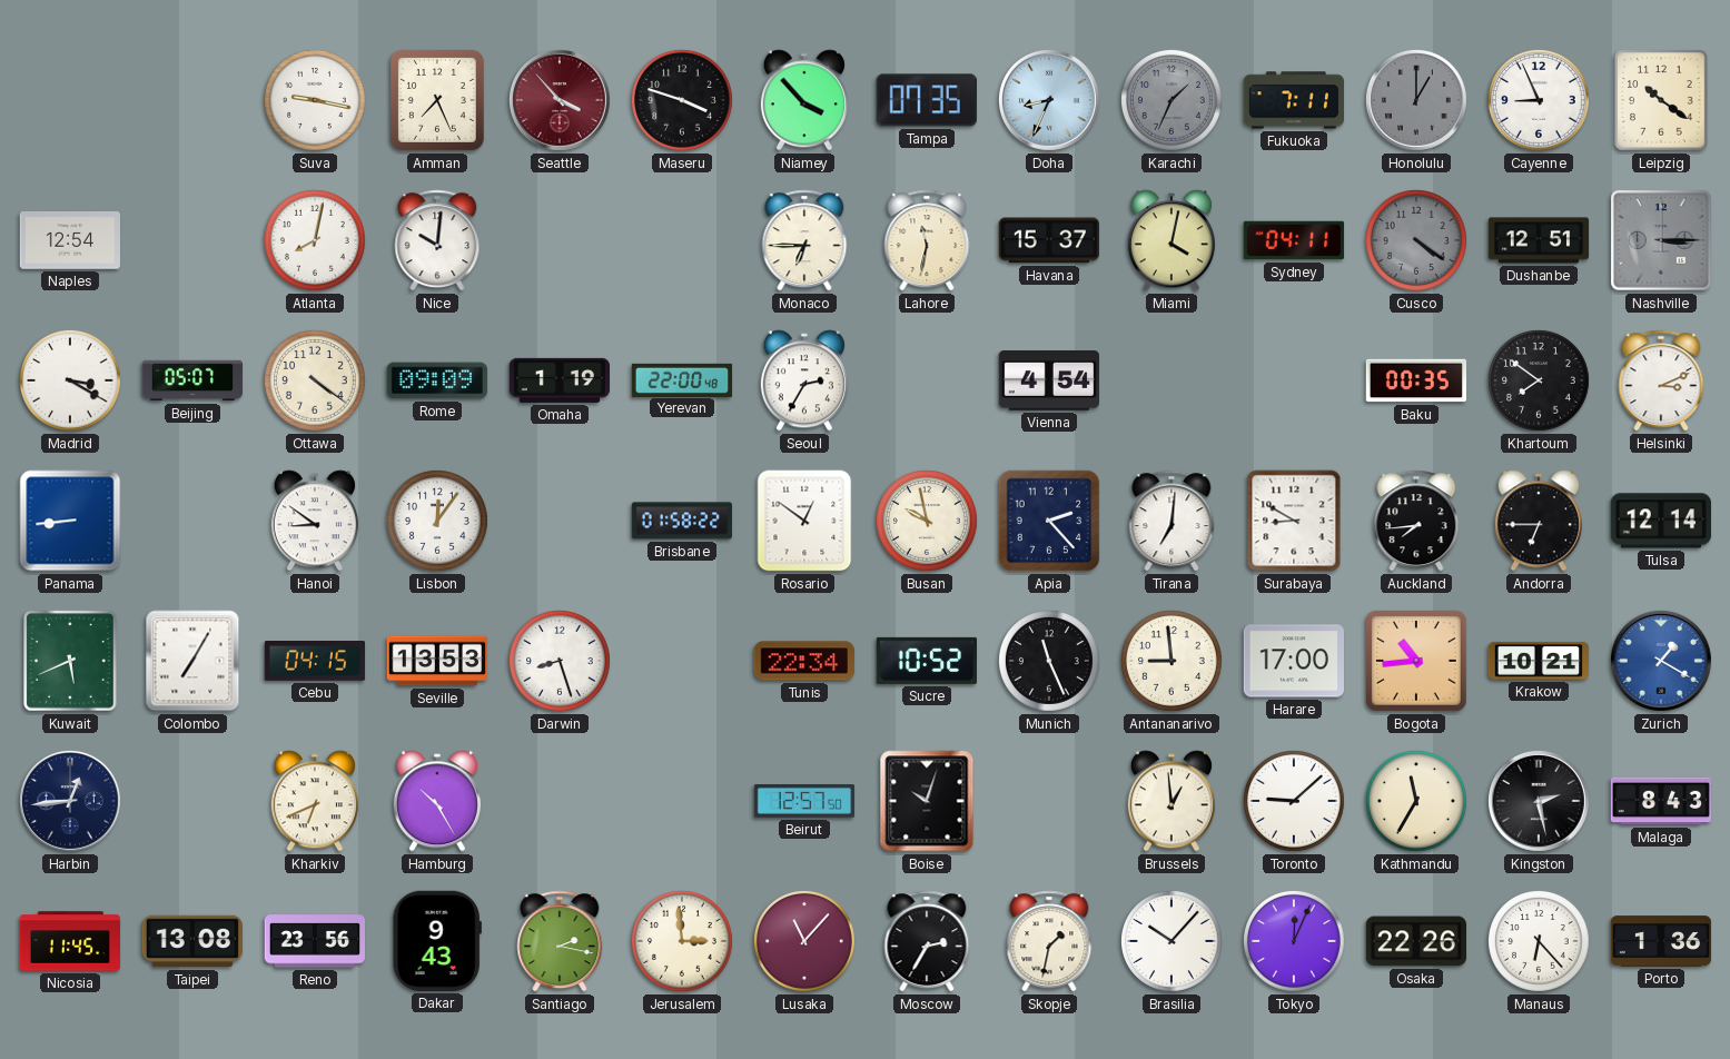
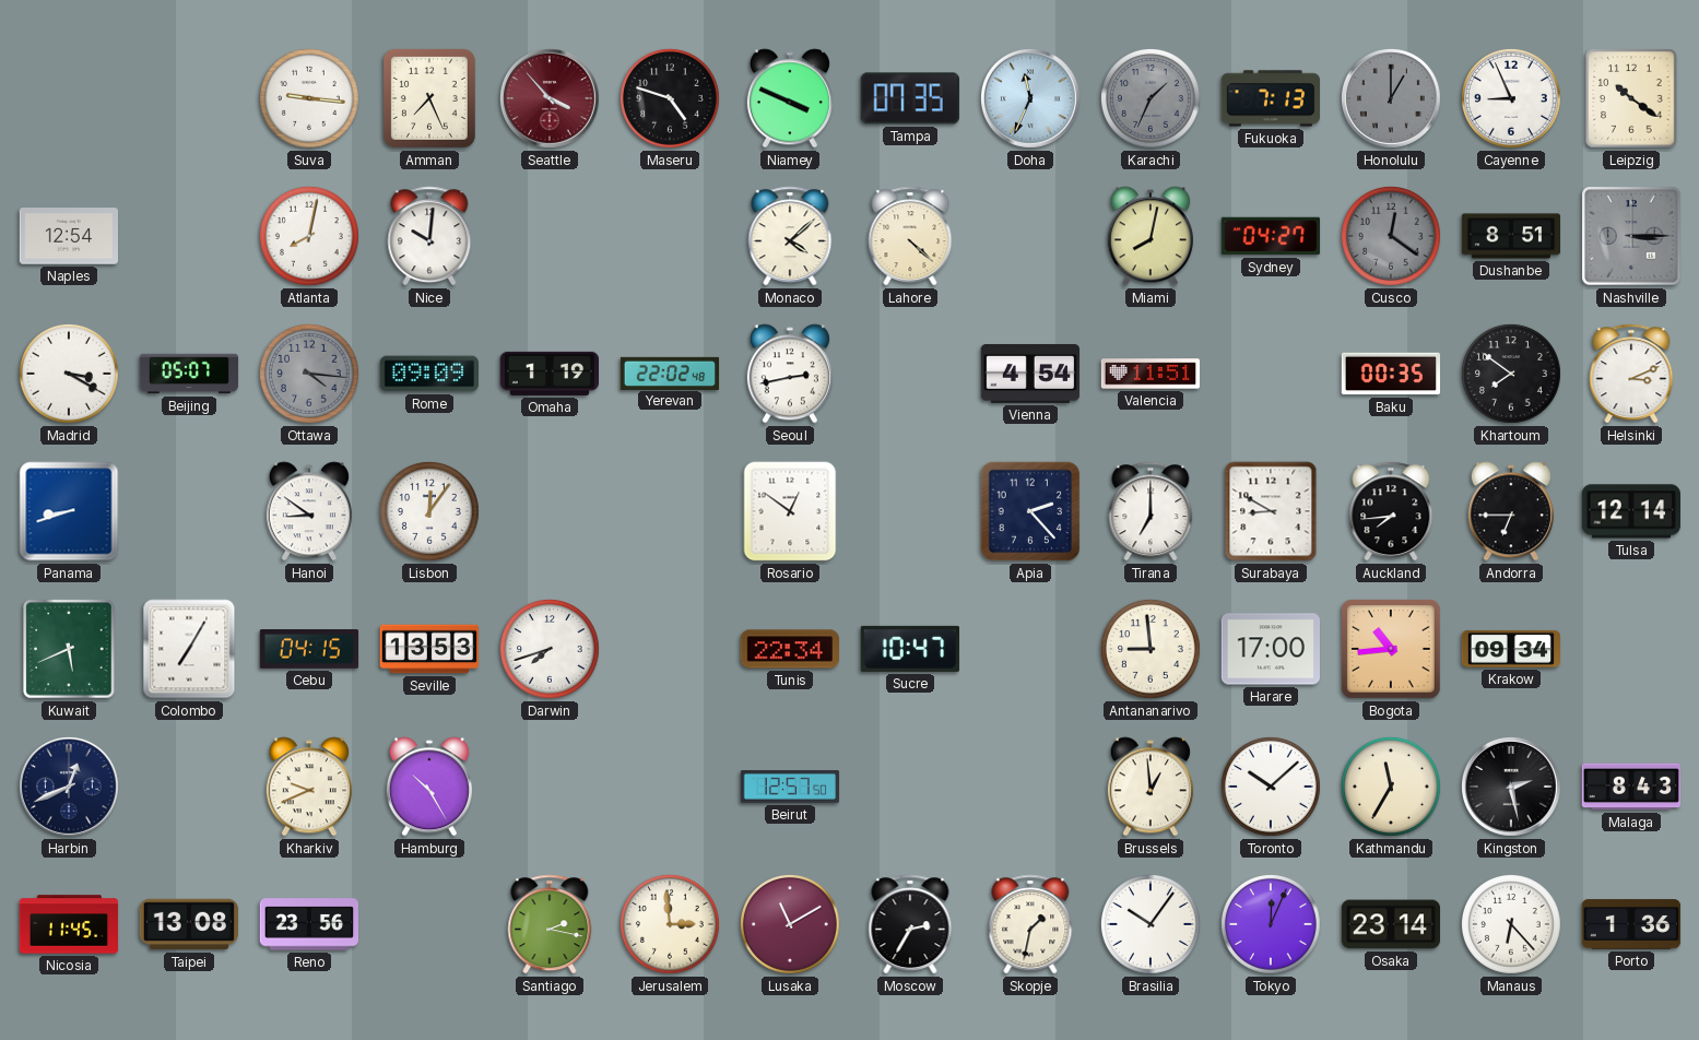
Suva: 9:17 -> 9:16 (310, 99)
Maseru: 3:48 -> 4:48 (671, 99)
Niamey: 3:53 -> 3:49 (790, 98)
Doha: 8:34 -> 11:34 (1030, 98)
Fukuoka: 7:11 -> 7:13 (1270, 98)
Monaco: 6:45 -> 4:08 (790, 236)
Lahore: 11:32 -> 4:22 (910, 236)
Havana: 15:37 -> none (1048, 240)
Miami: 4:02 -> 8:02 (1151, 236)
Sydney: 04:11 -> 04:27 (1271, 236)
Cusco: 4:21 -> 12:21 (1392, 237)
Dushanbe: 12:51 -> 8:51 (1511, 236)
Ottawa: 4:21 -> 4:16 (310, 375)
Ottawa dial: cream -> grey (310, 375)
Yerevan: 22:00 -> 22:02 (670, 373)
Seoul: 2:35 -> 2:43 (790, 374)
Valencia: none -> 11:51 (1151, 374)
Panama: 8:44 -> 8:42 (69, 511)
Brisbane: 01:58 -> none (682, 521)
Busan: 9:58 -> none (928, 522)
Tirana: 7:01 -> 7:00 (1151, 511)
Darwin: 8:27 -> 7:42 (551, 650)
Sucre: 10:52 -> 10:47 (910, 649)
Munich: 11:26 -> none (1050, 662)
Krakow: 10:21 -> 09:34 (1511, 649)
Zurich: 1:20 -> none (1661, 661)
Harbin: 12:44 -> 12:41 (69, 787)
Kharkiv: 6:41 -> 9:41 (309, 787)
Boise: 10:03 -> none (927, 801)
Toronto: 9:08 -> 10:08 (1272, 788)
Dakar: 9:43 -> none (437, 941)
Lusaka: 11:07 -> 11:10 (791, 925)
Brasilia: 10:07 -> 10:06 (1152, 925)
Osaka: 22:26 -> 23:14 (1391, 924)
